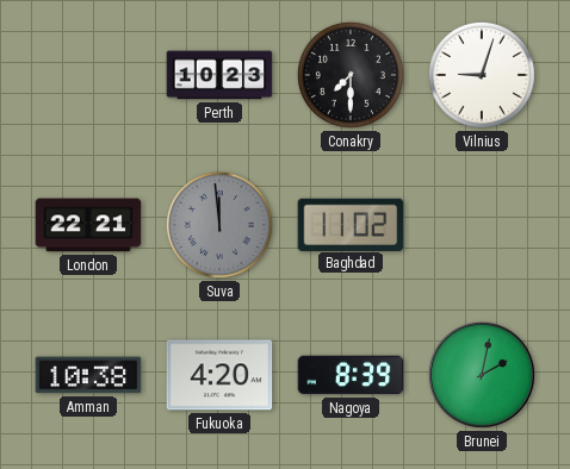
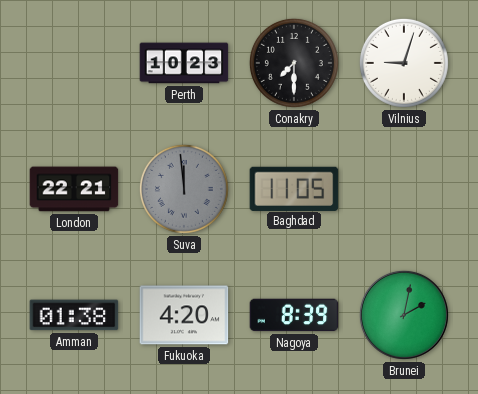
Baghdad: 11:02 -> 11:05 (294, 188)
Amman: 10:38 -> 01:38 (74, 315)
